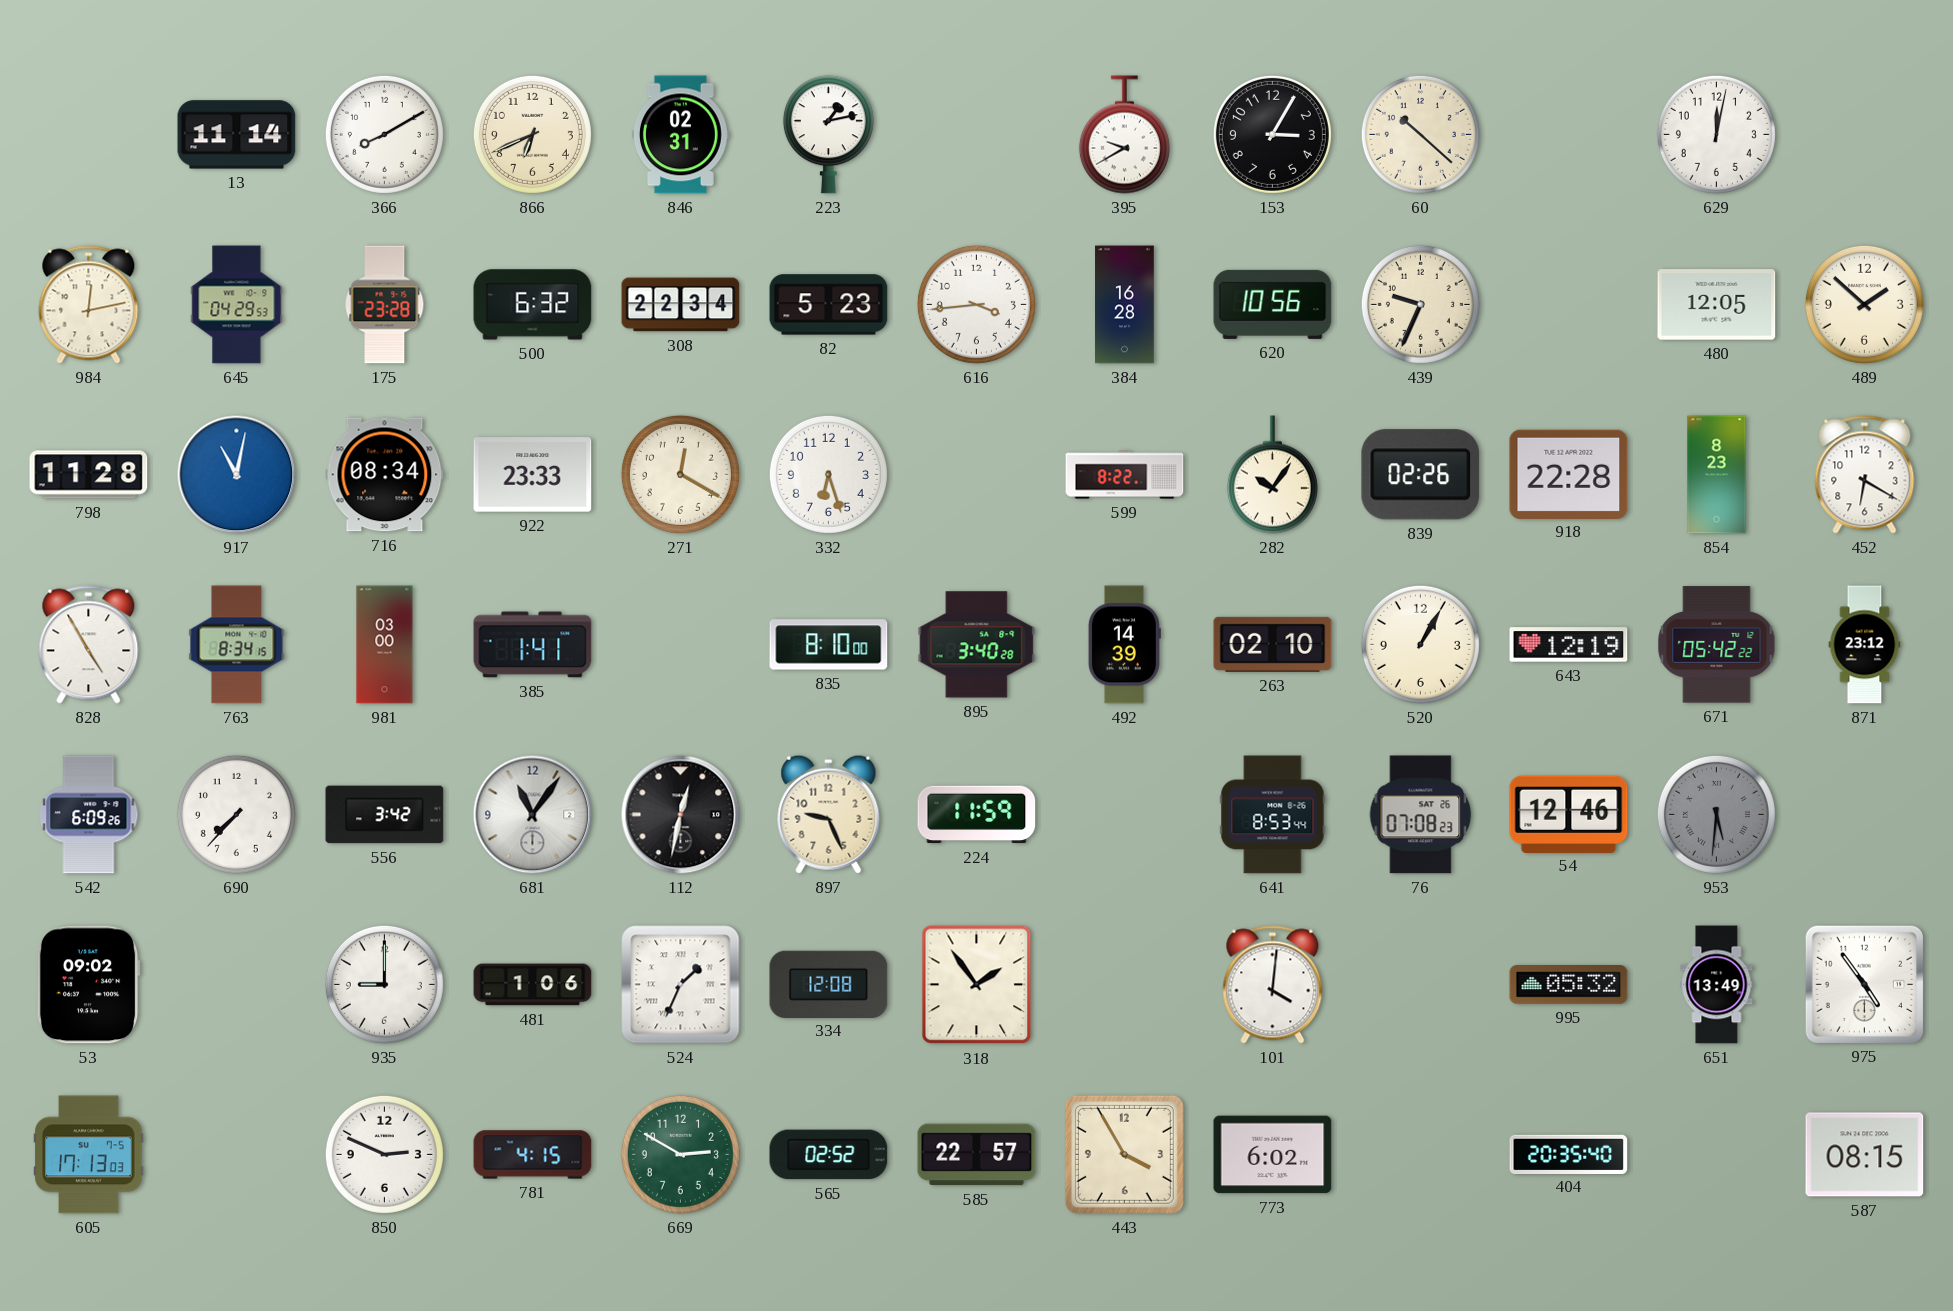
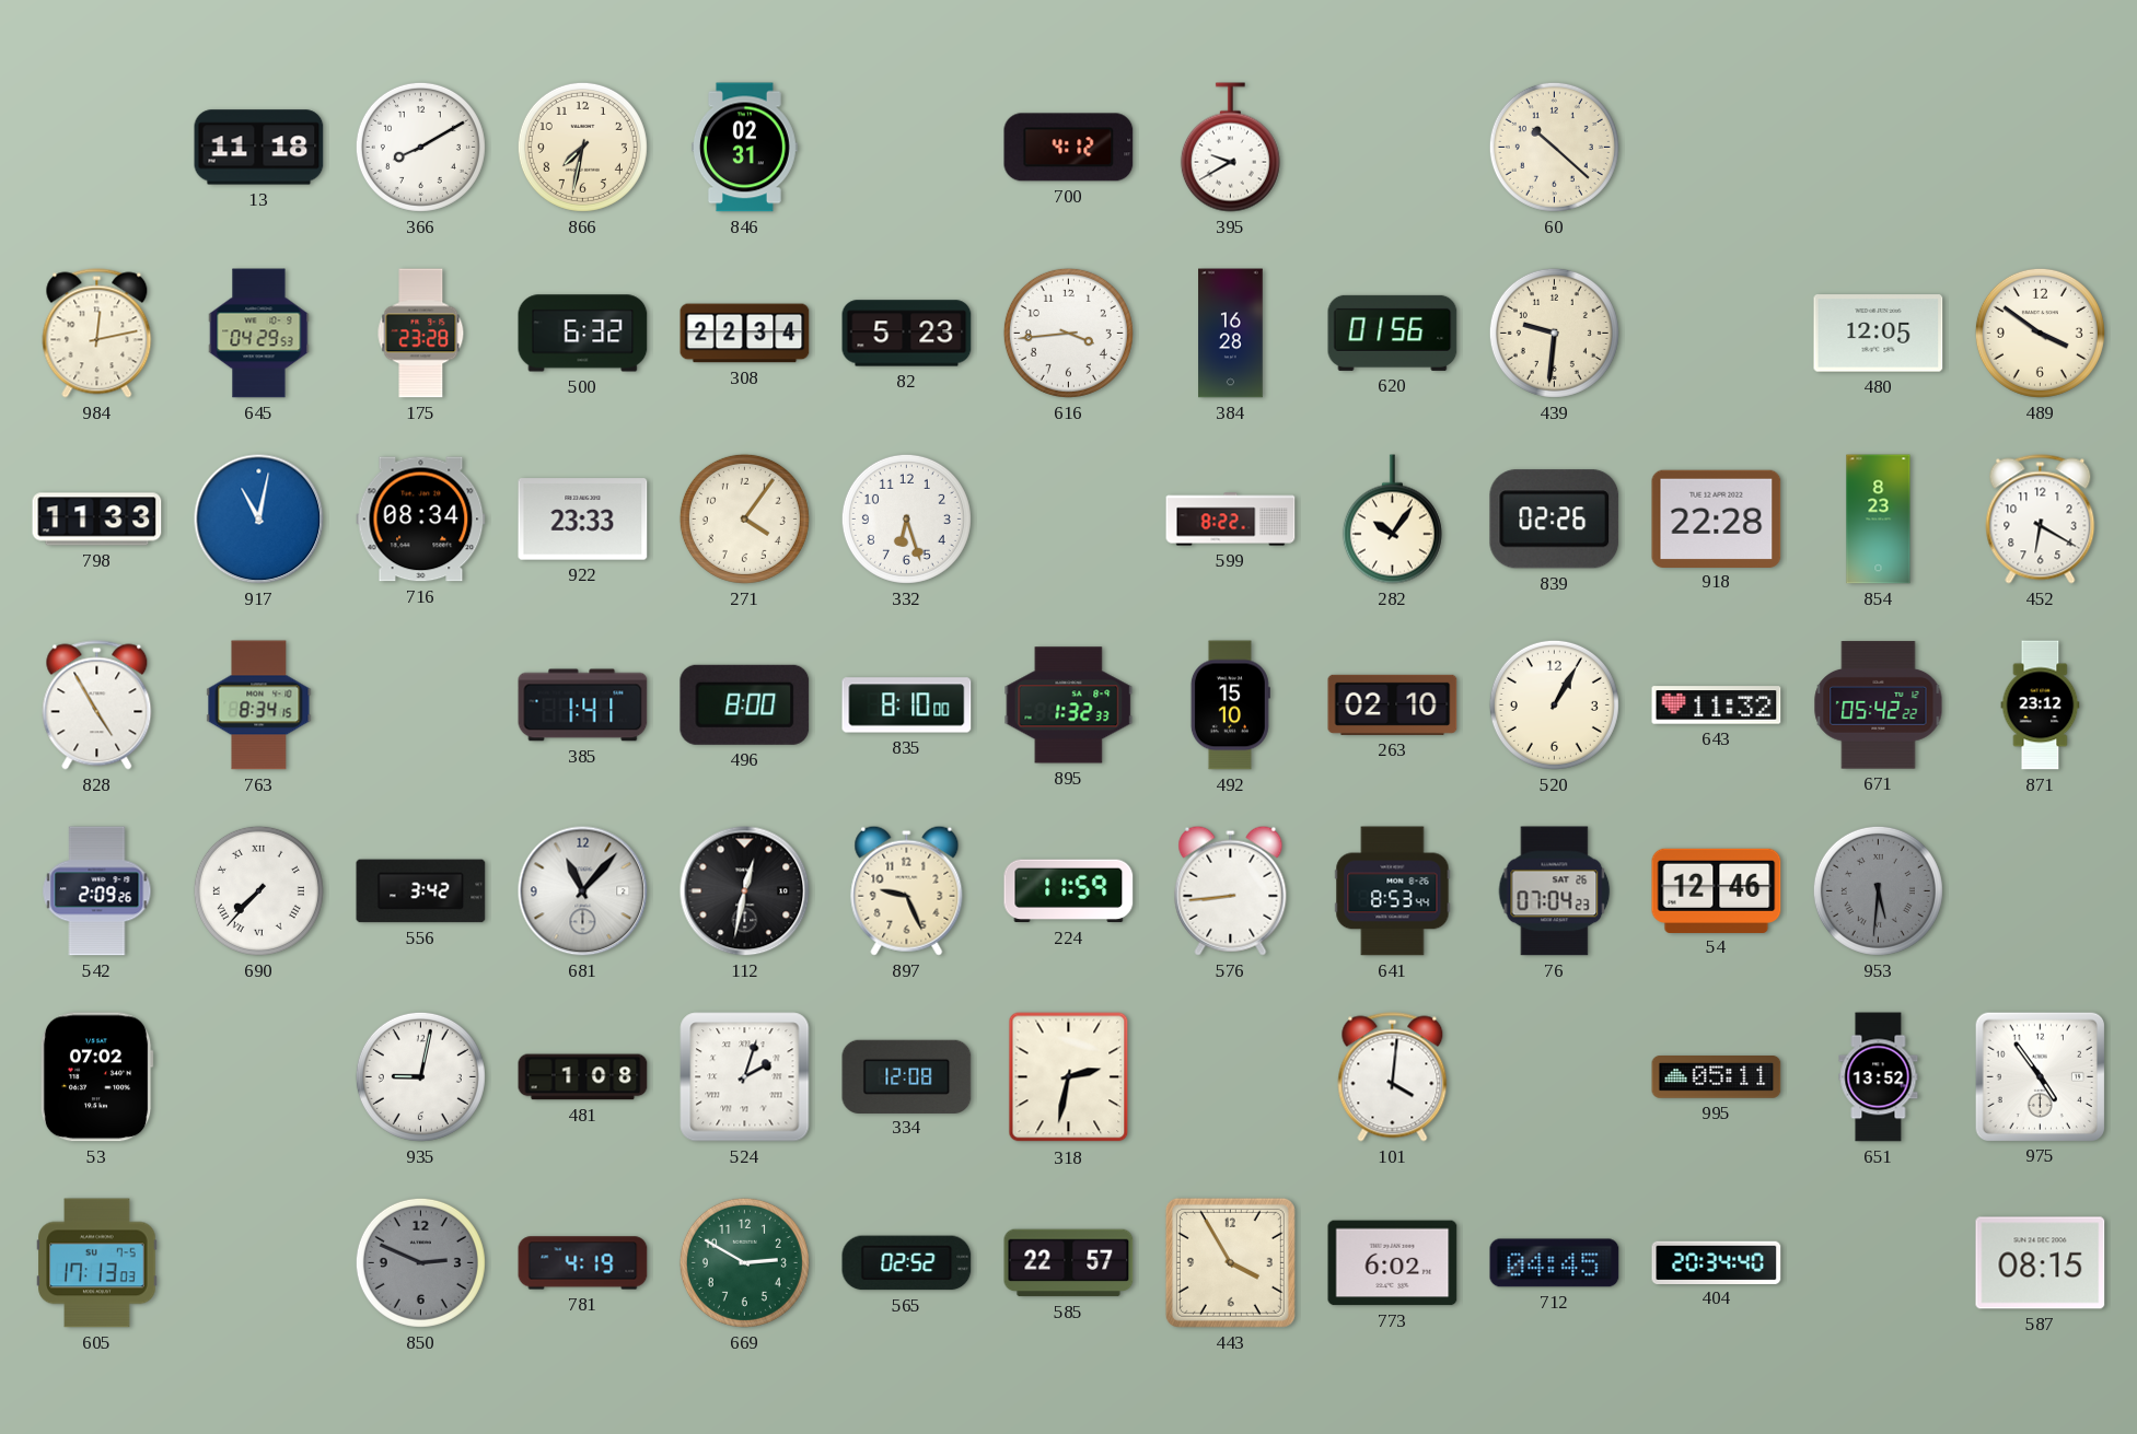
13: 11:14 -> 11:18 (259, 148)
866: 6:41 -> 7:32 (582, 147)
223: 1:13 -> none (828, 135)
700: none -> 4:12 (1069, 148)
153: 3:05 -> none (1272, 134)
629: 12:02 -> none (1716, 134)
620: 10:56 -> 01:56 (1393, 333)
439: 9:34 -> 9:31 (1554, 333)
489: 1:52 -> 3:51 (2040, 333)
798: 11:28 -> 11:33 (97, 520)
271: 12:20 -> 4:06 (744, 518)
981: 03:00 -> none (385, 645)
496: none -> 8:00 (745, 704)
895: 3:40 -> 1:32 (1069, 706)
492: 14:39 -> 15:10 (1230, 706)
643: 12:19 -> 11:32 (1717, 706)
542: 6:09 -> 2:09 (97, 891)
690 numerals: Arabic -> Roman (258, 890)
681: 11:06 -> 11:07 (583, 891)
576: none -> 8:44 (1231, 890)
76: 07:08 -> 07:04 (1555, 891)
53: 09:02 -> 07:02 (96, 1077)
935: 9:00 -> 9:02 (420, 1076)
481: 1:06 -> 1:08 (583, 1077)
524: 1:34 -> 2:03 (745, 1077)
318: 1:54 -> 2:32 (1069, 1077)
995: 05:32 -> 05:11 (1717, 1077)
651: 13:49 -> 13:52 (1879, 1077)
850 dial: white -> grey (420, 1262)
781: 4:15 -> 4:19 (583, 1263)
712: none -> 04:45 (1555, 1263)
404: 20:35 -> 20:34 (1717, 1262)
